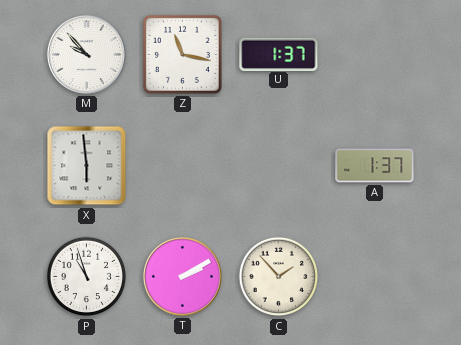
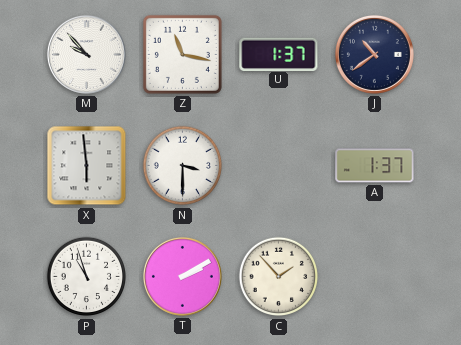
J: none -> 10:39 (374, 54)
N: none -> 3:30 (183, 166)
